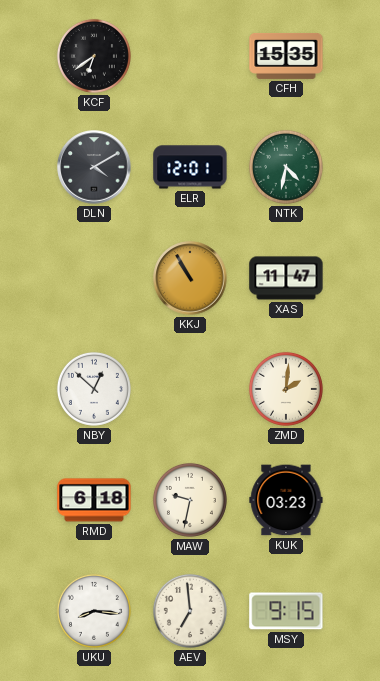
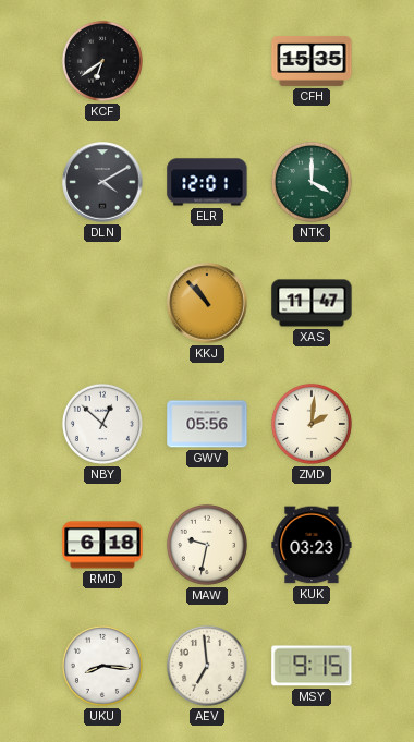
NTK: 4:32 -> 4:00 (312, 182)
KKJ: 10:55 -> 10:53 (207, 303)
GWV: none -> 05:56 (207, 424)
